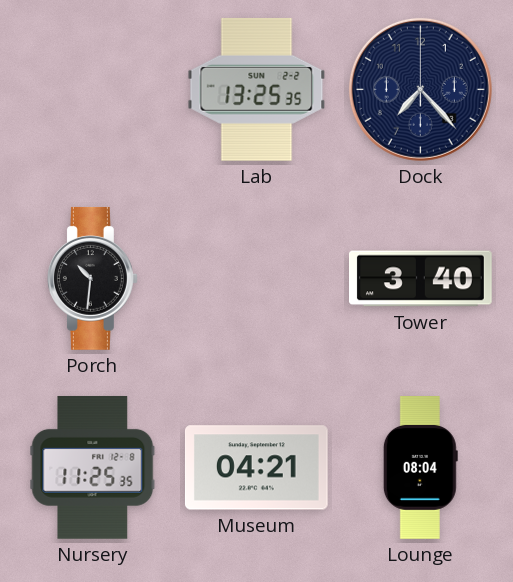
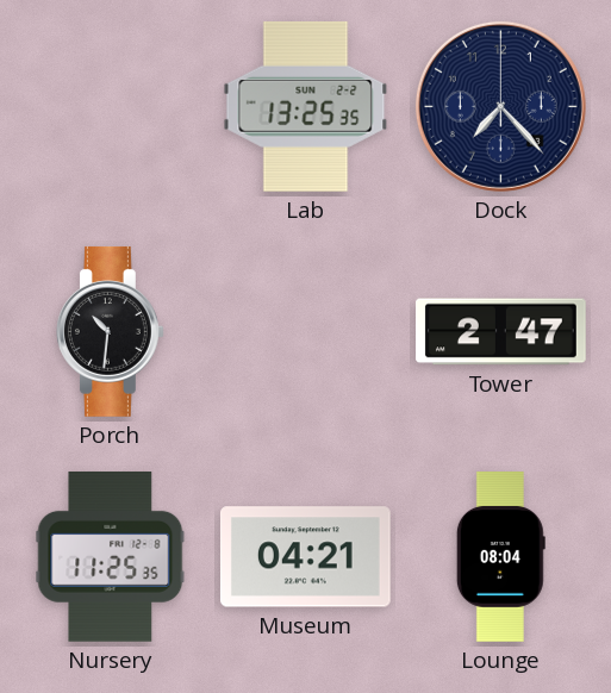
Tower: 3:40 -> 2:47 (501, 332)
